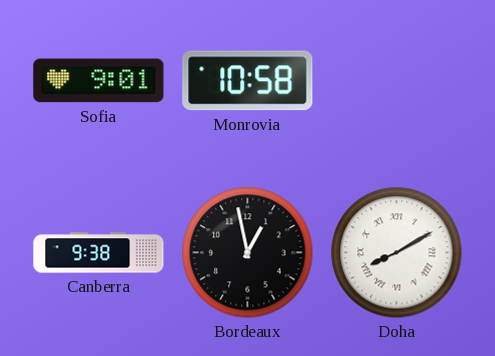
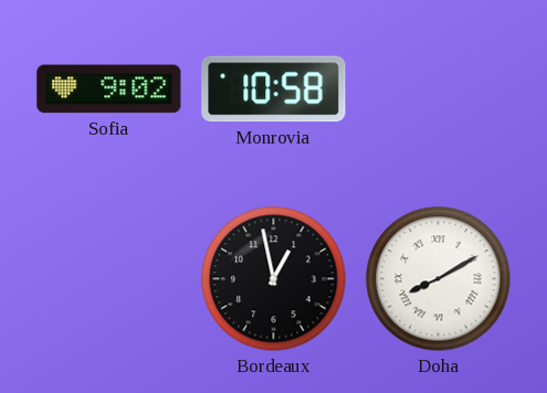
Sofia: 9:01 -> 9:02 (109, 89)
Canberra: 9:38 -> none (99, 253)
